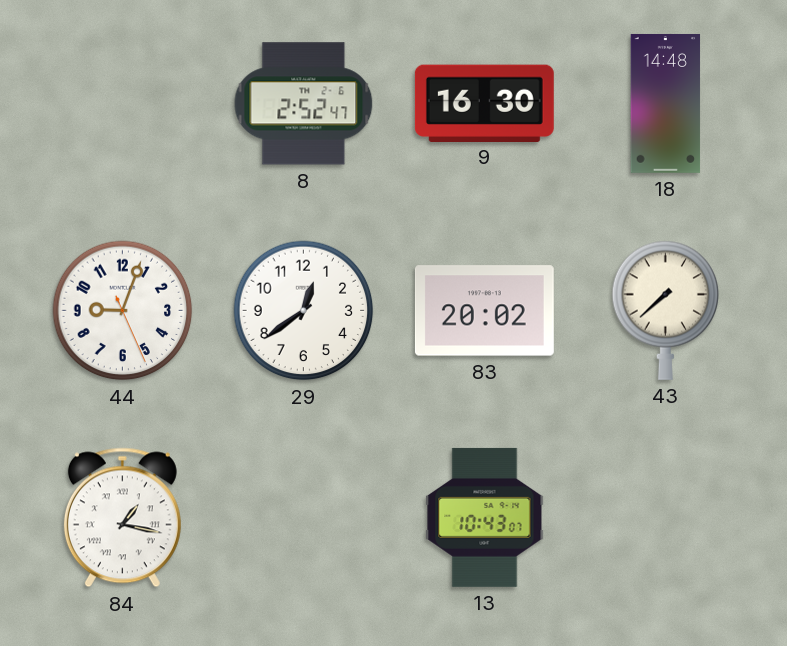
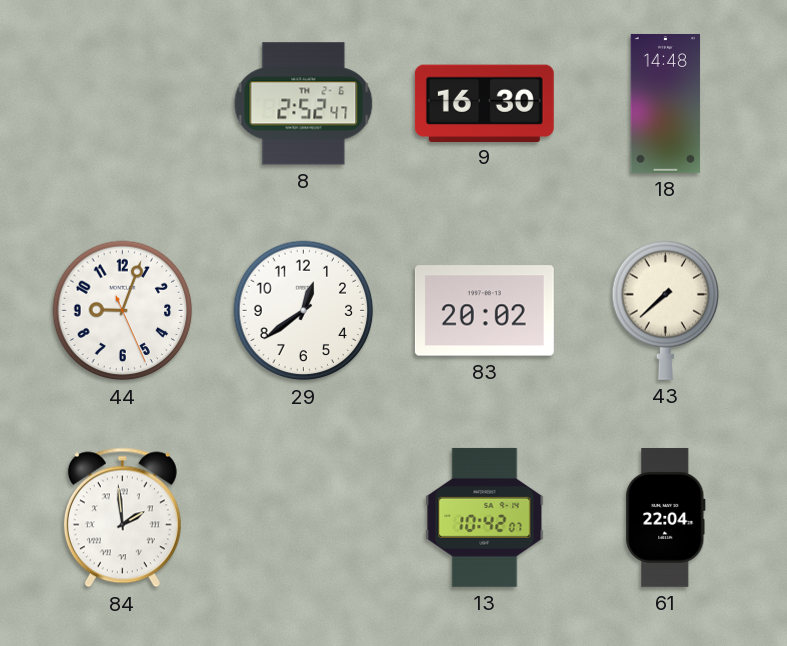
84: 1:17 -> 1:59 (122, 518)
13: 10:43 -> 10:42 (485, 517)
61: none -> 22:04 (666, 517)
